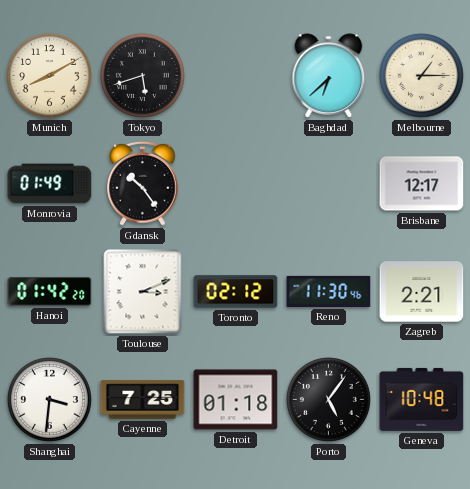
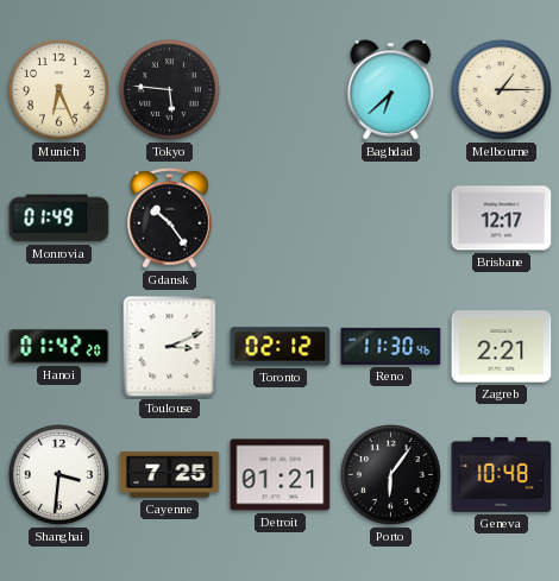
Munich: 8:10 -> 6:26 (58, 89)
Tokyo: 5:42 -> 5:46 (169, 89)
Detroit: 01:18 -> 01:21 (281, 475)
Porto: 5:06 -> 6:06 (390, 474)
